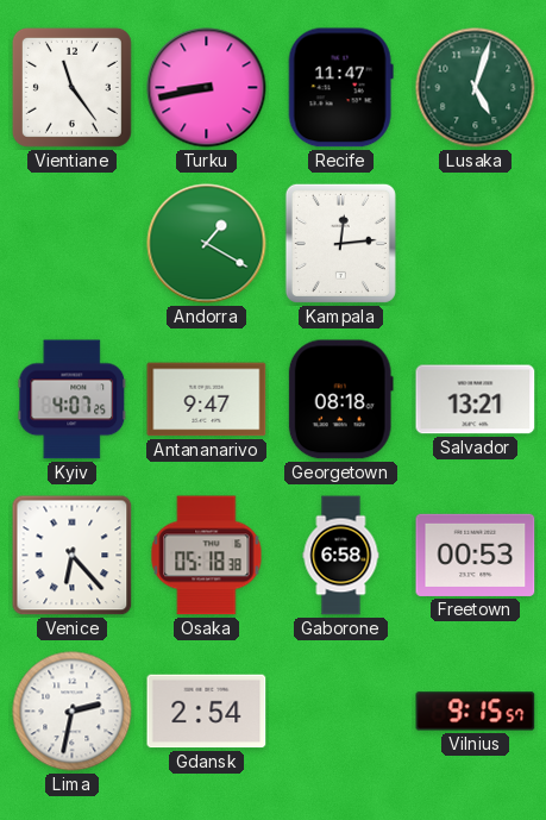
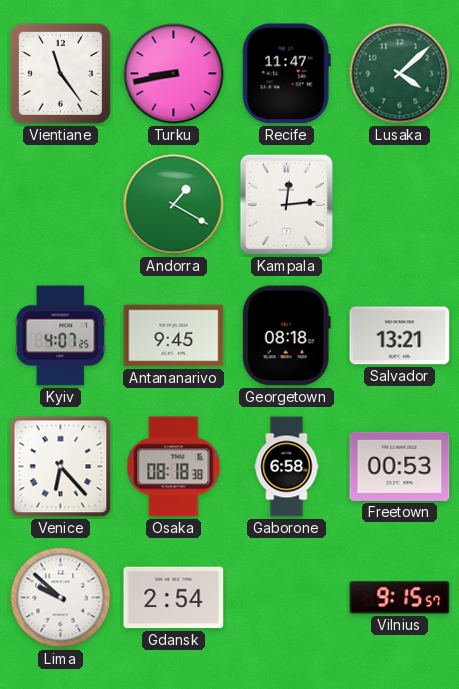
Lusaka: 5:03 -> 4:08 (400, 74)
Antananarivo: 9:47 -> 9:45 (174, 336)
Osaka: 05:18 -> 08:18 (174, 467)
Lima: 2:32 -> 9:52 (61, 598)
